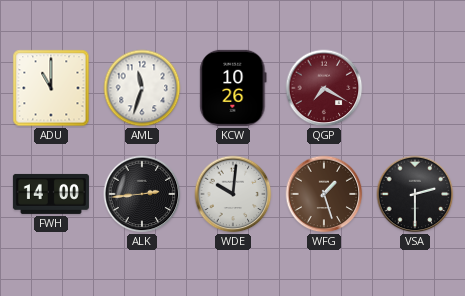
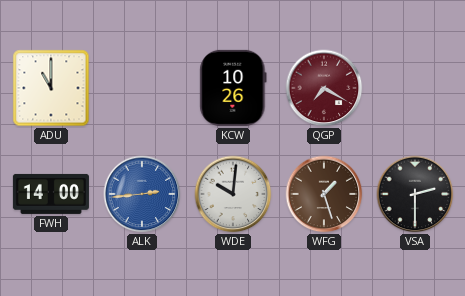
AML: 11:33 -> none (142, 88)
ALK dial: black -> blue (142, 194)
